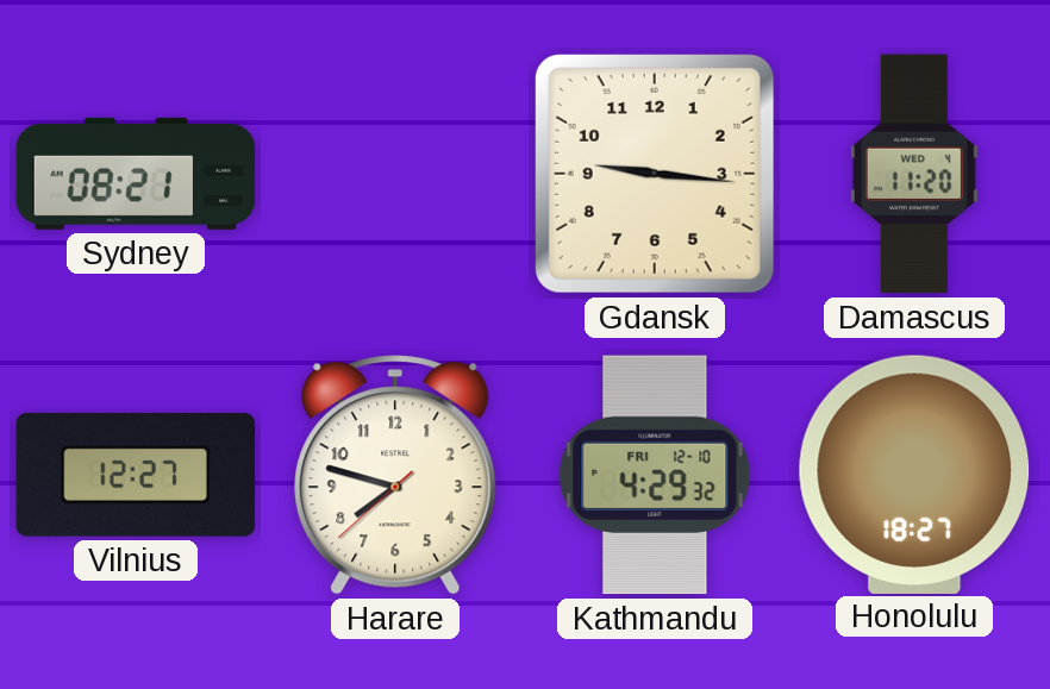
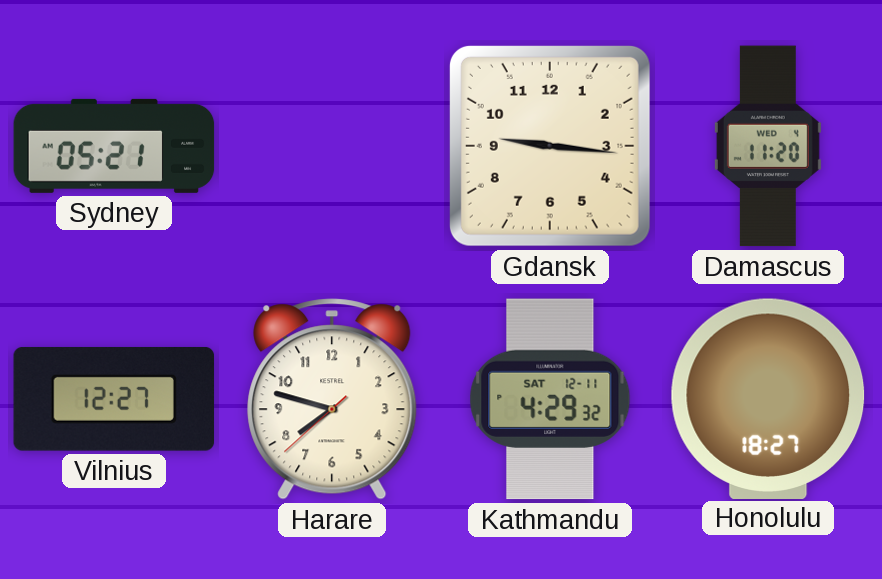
Sydney: 08:21 -> 05:21 (114, 146)
Kathmandu date: FRI 12-10 -> SAT 12-11 (550, 399)
